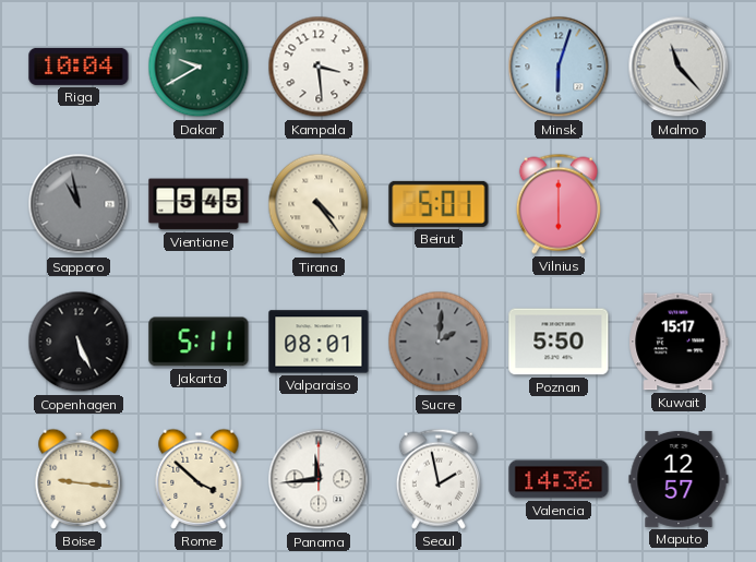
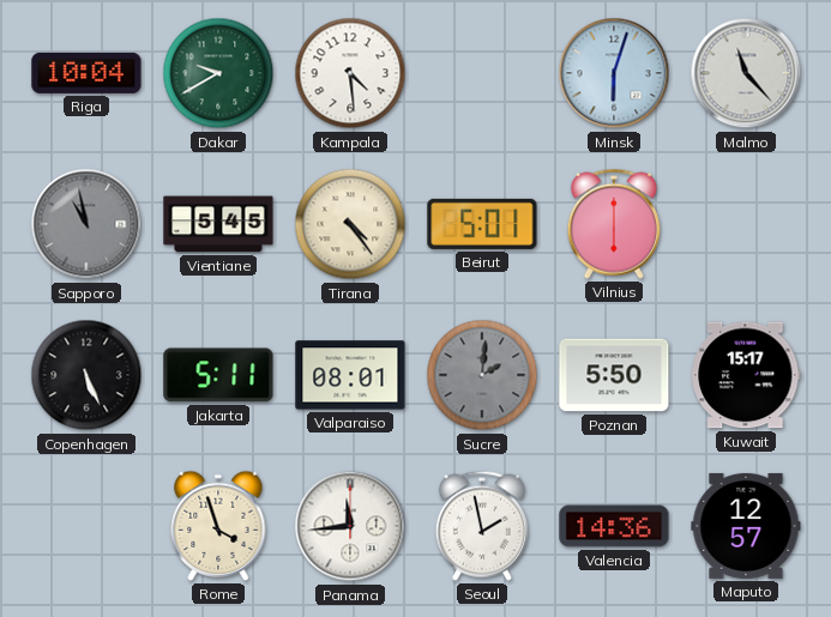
Kampala: 3:29 -> 4:29 (350, 73)
Boise: 9:16 -> none (79, 479)
Rome: 3:52 -> 3:57 (218, 526)
